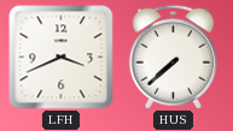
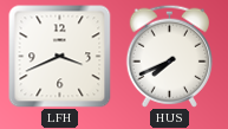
HUS: 7:38 -> 7:41 (169, 56)
